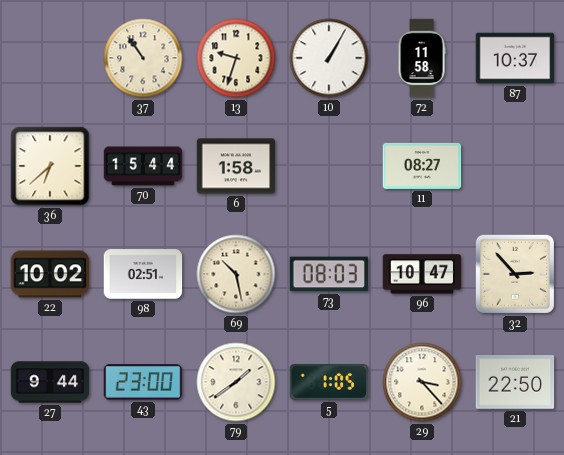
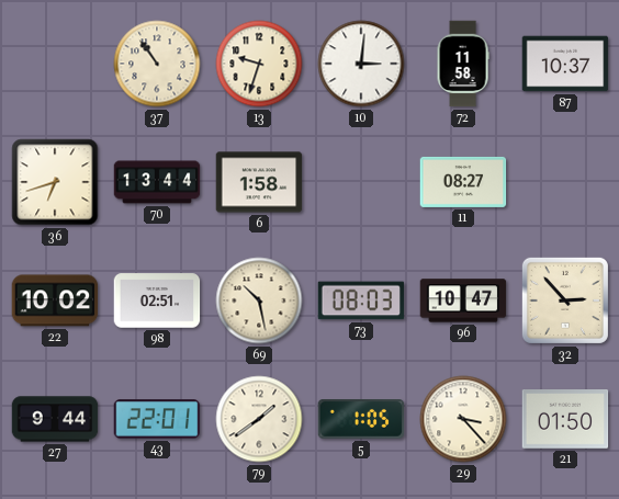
10: 1:05 -> 3:01 (361, 64)
36: 6:38 -> 6:42 (55, 182)
70: 15:44 -> 13:44 (157, 182)
43: 23:00 -> 22:01 (157, 419)
21: 22:50 -> 01:50 (565, 419)
